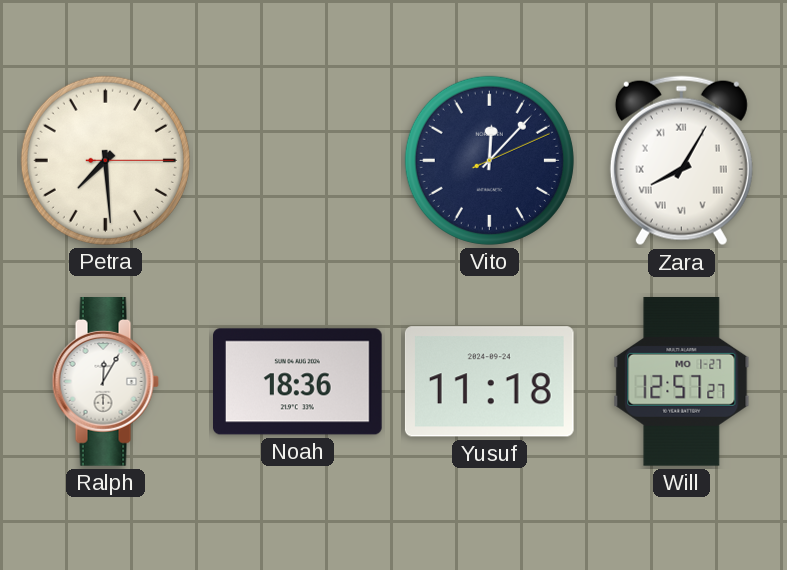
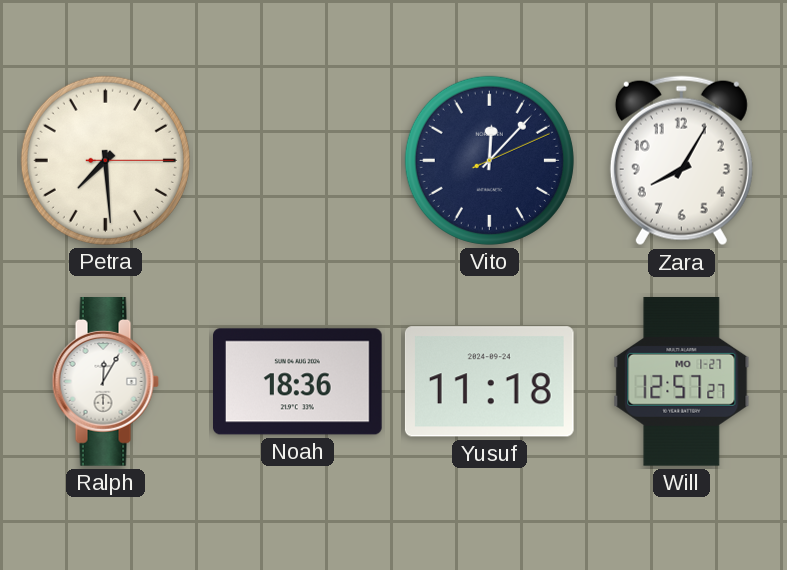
Zara numerals: Roman -> Arabic (681, 161)
